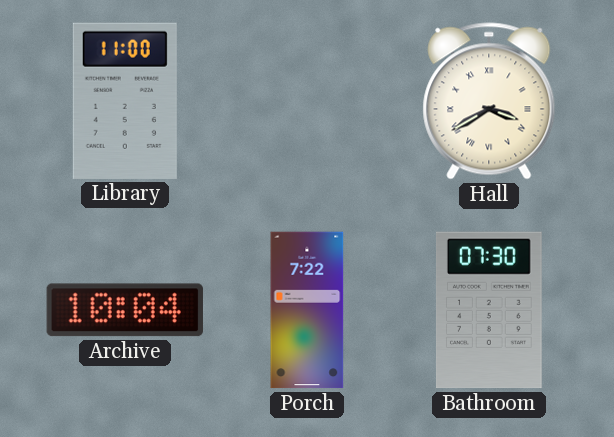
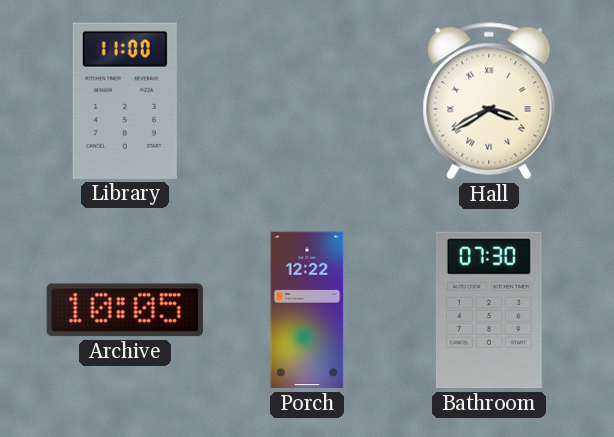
Archive: 10:04 -> 10:05 (125, 310)
Porch: 7:22 -> 12:22 (307, 310)
